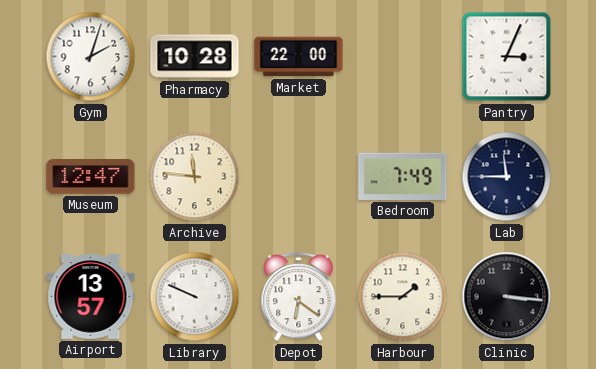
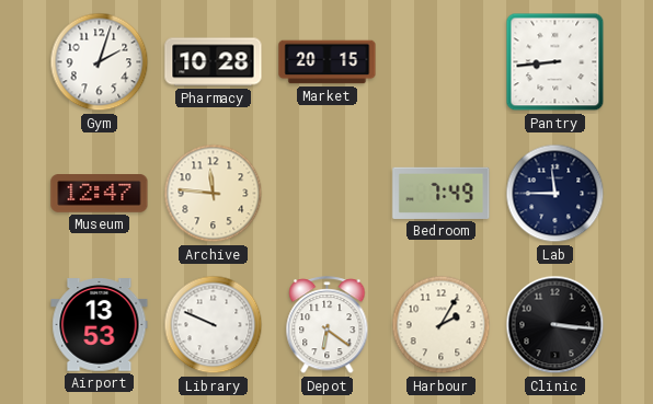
Market: 22:00 -> 20:15 (328, 62)
Pantry: 3:04 -> 8:44 (555, 62)
Airport: 13:57 -> 13:53 (100, 325)
Harbour: 1:45 -> 2:05 (442, 325)
